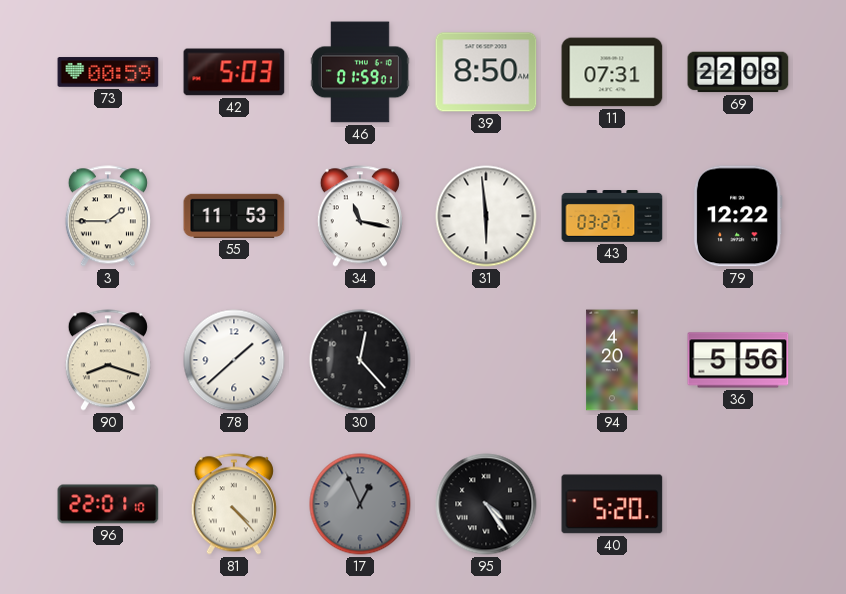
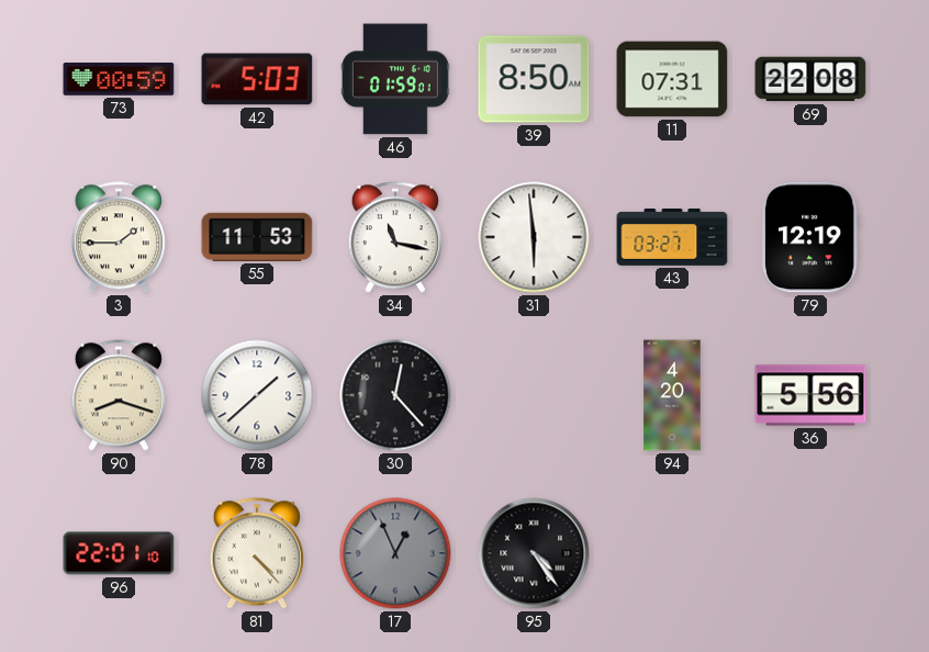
79: 12:22 -> 12:19 (810, 237)
40: 5:20 -> none (612, 504)
